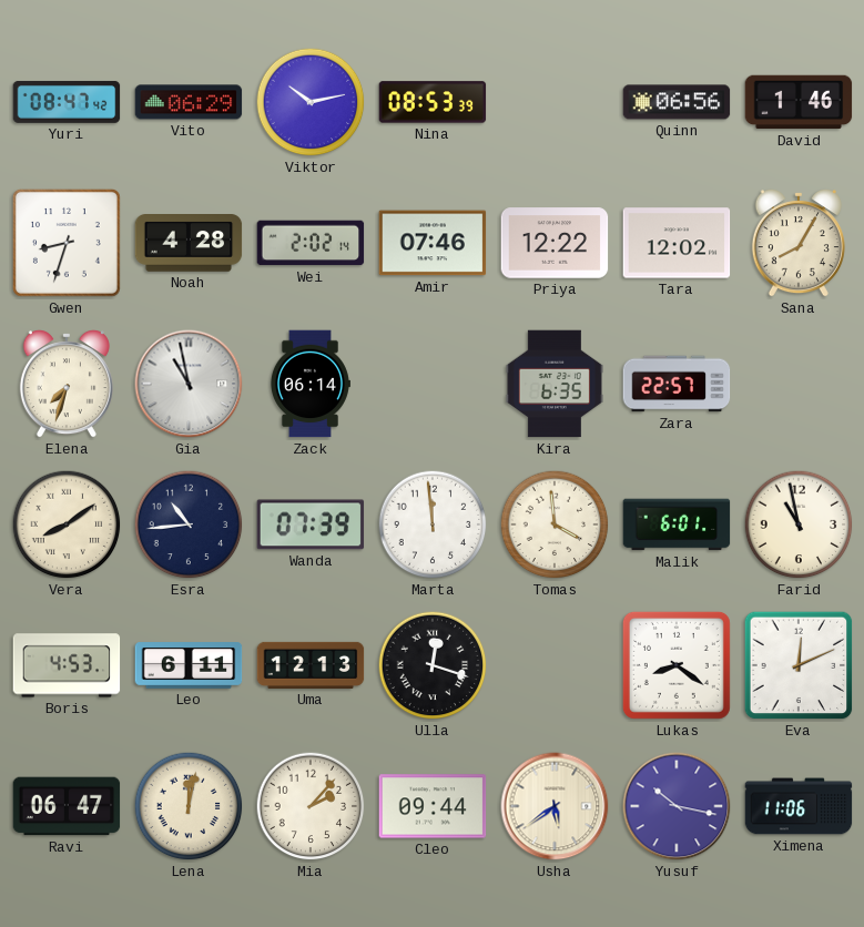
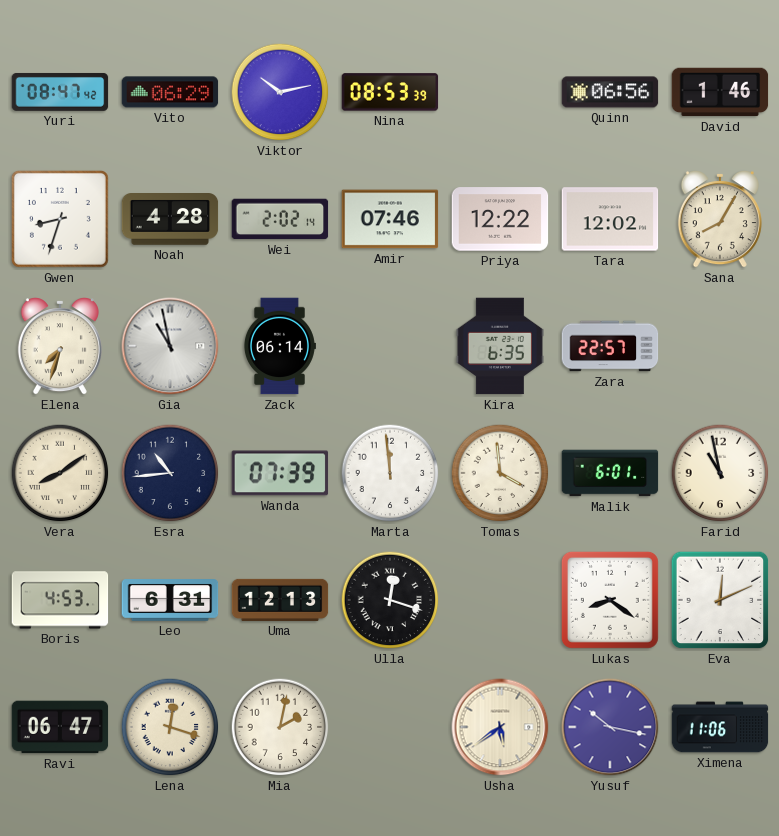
Leo: 6:11 -> 6:31 (170, 600)
Lena: 12:02 -> 12:18 (170, 727)
Mia: 2:07 -> 2:02 (280, 727)
Cleo: 09:44 -> none (433, 806)
